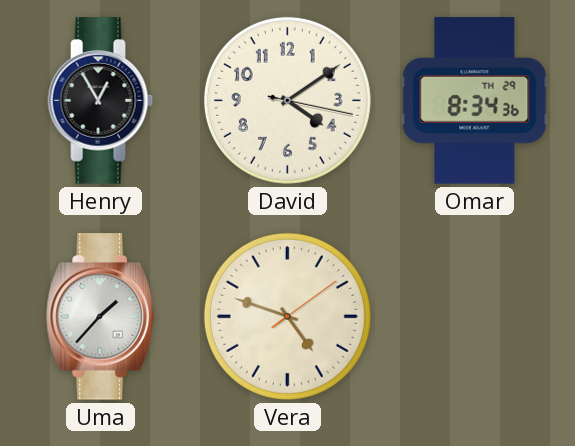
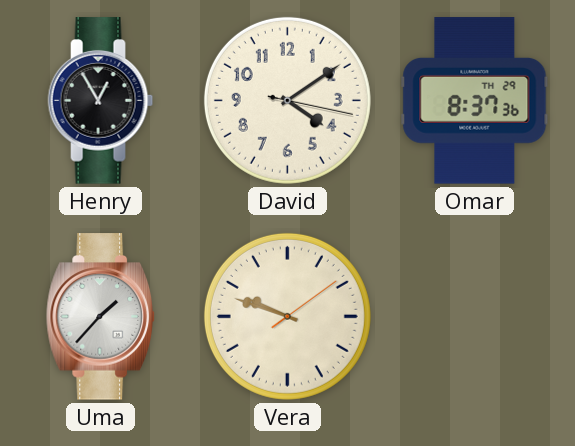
Omar: 8:34 -> 8:37 (475, 101)
Vera: 4:48 -> 9:48 (287, 316)
